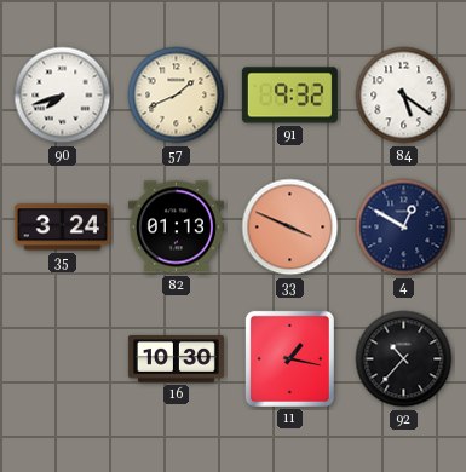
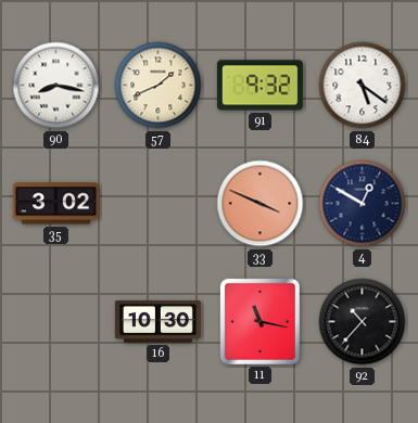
90: 7:42 -> 8:17 (56, 86)
35: 3:24 -> 3:02 (55, 204)
82: 01:13 -> none (176, 228)
11: 1:17 -> 11:17 (259, 321)
